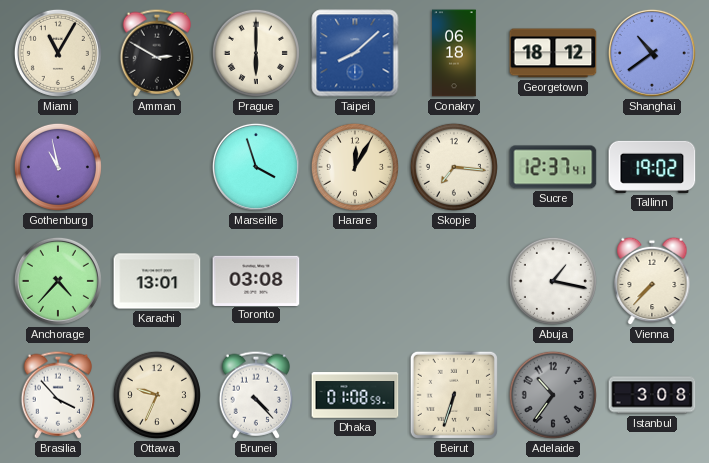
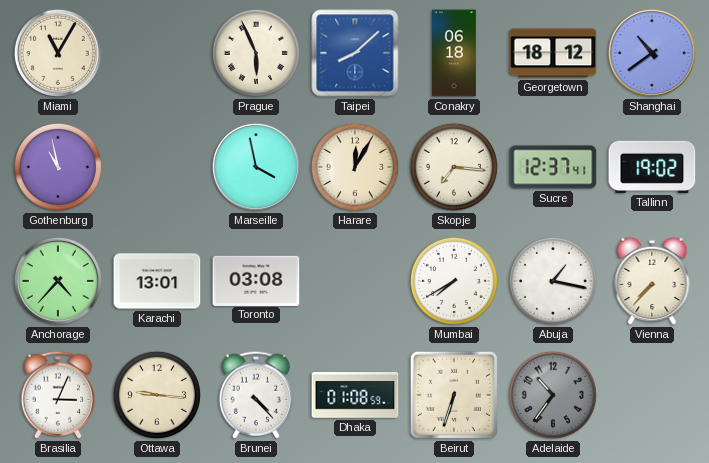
Amman: 2:50 -> none (157, 53)
Prague: 6:00 -> 5:56 (256, 53)
Marseille: 3:57 -> 3:58 (256, 167)
Mumbai: none -> 7:40 (454, 281)
Brasilia: 3:53 -> 3:04 (58, 395)
Ottawa: 9:34 -> 9:16 (157, 395)
Istanbul: 3:08 -> none (652, 395)
